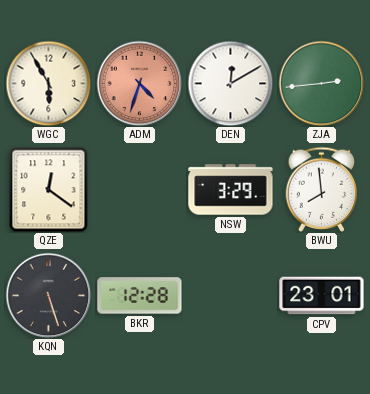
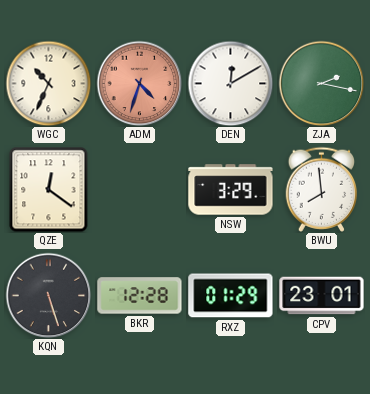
WGC: 5:55 -> 10:34 (48, 83)
ZJA: 2:44 -> 2:17 (321, 83)
RXZ: none -> 01:29 (231, 296)
